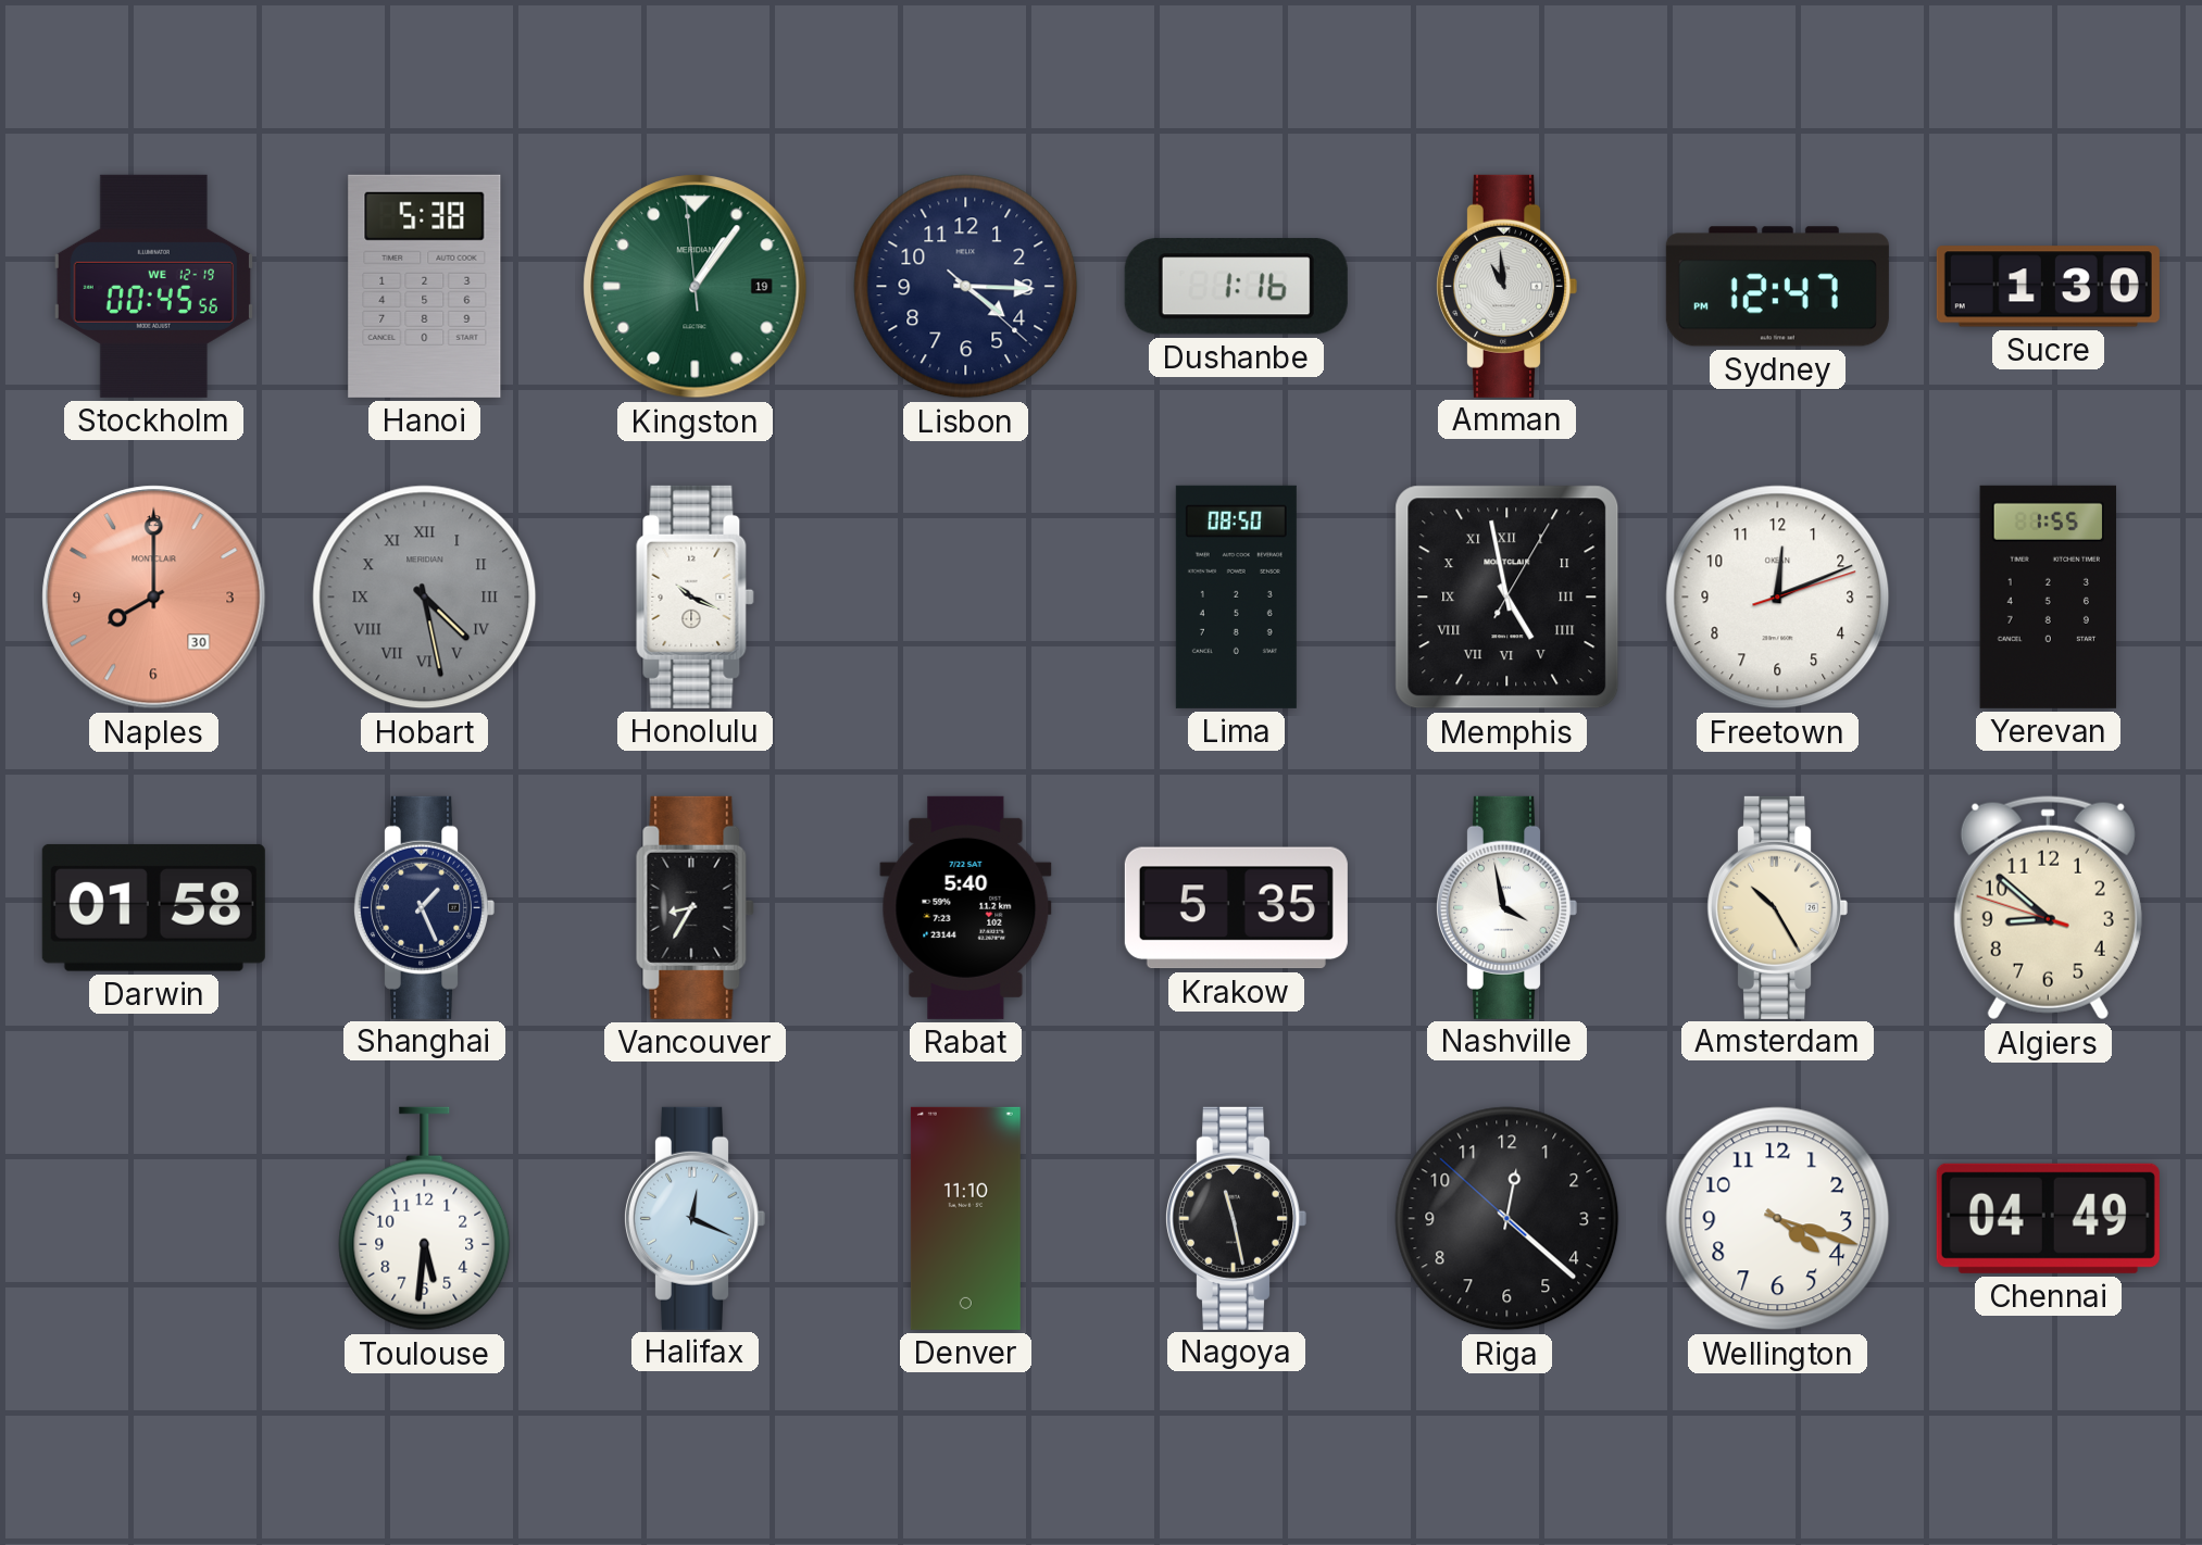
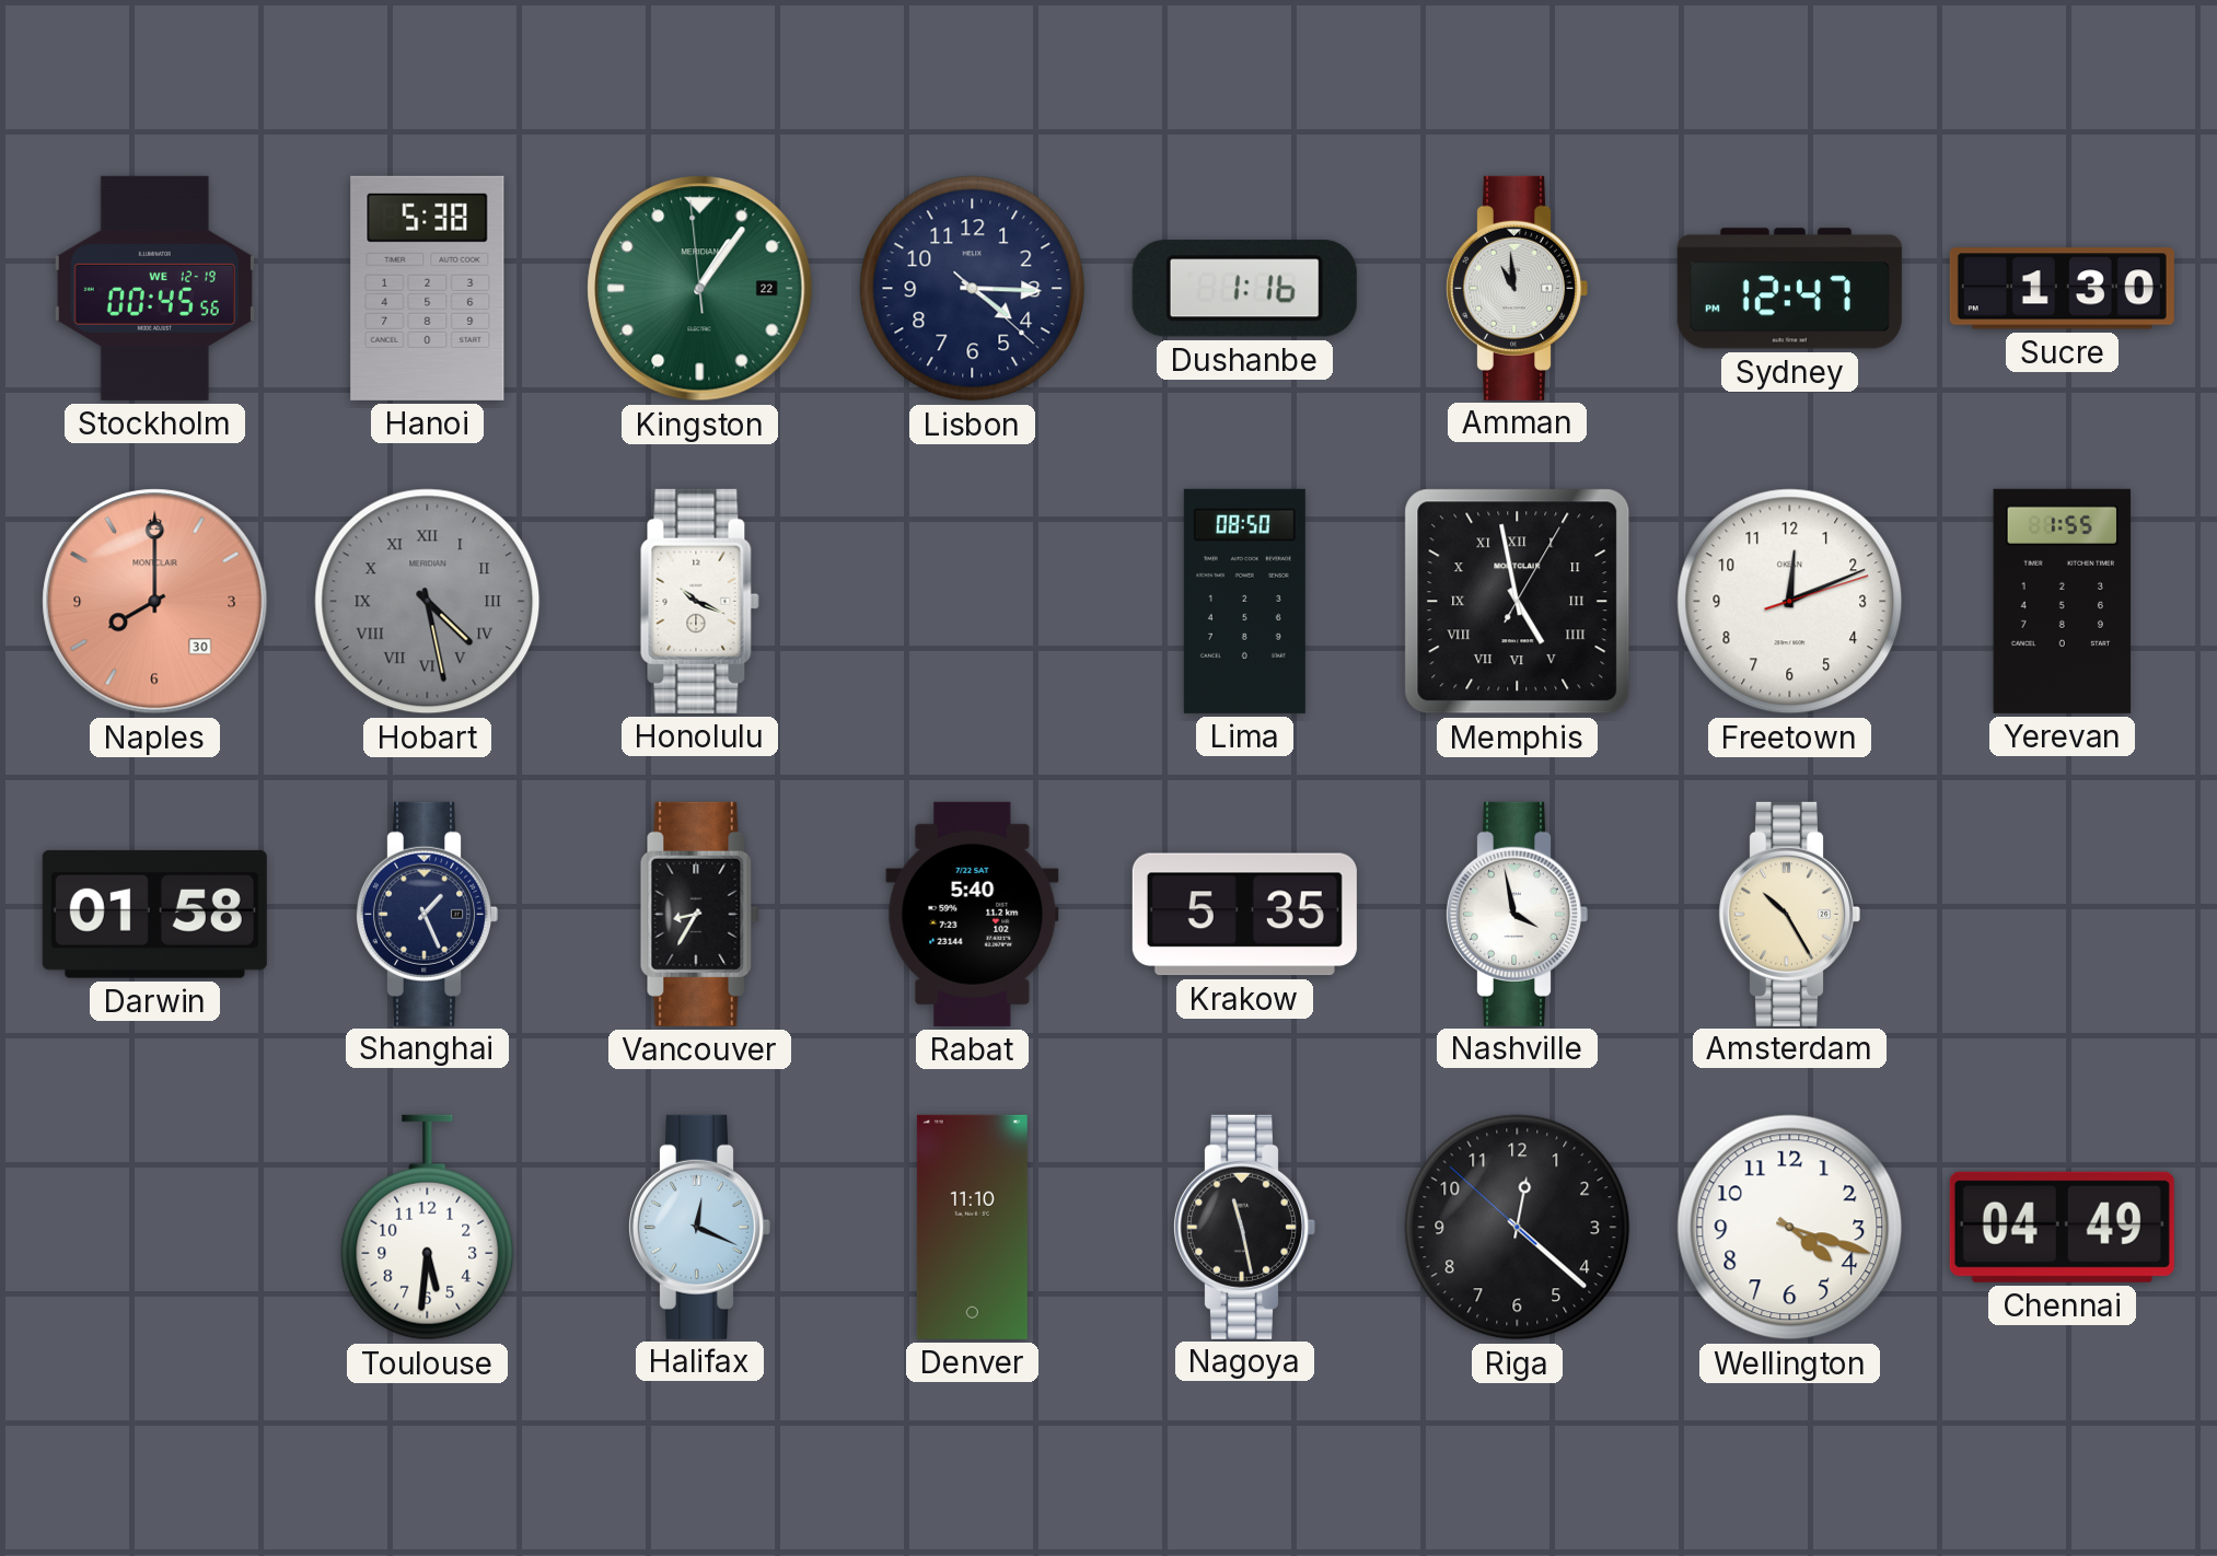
Kingston date: 19 -> 22 (700, 289)
Algiers: 8:51 -> none (2048, 908)
